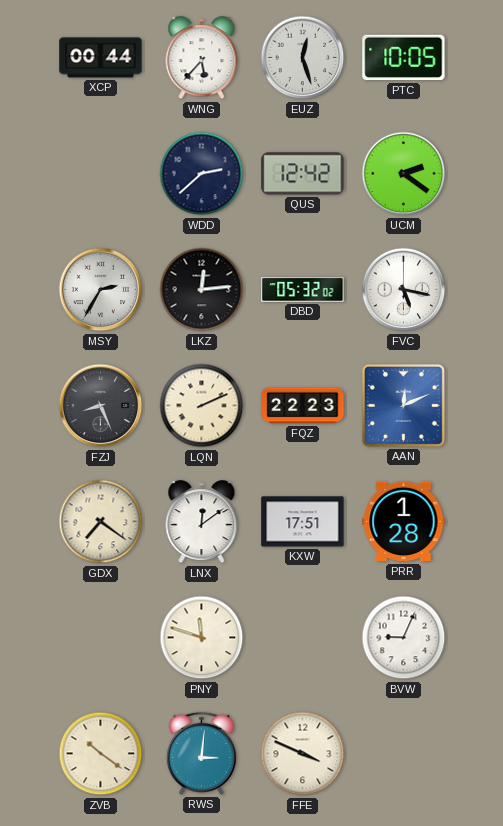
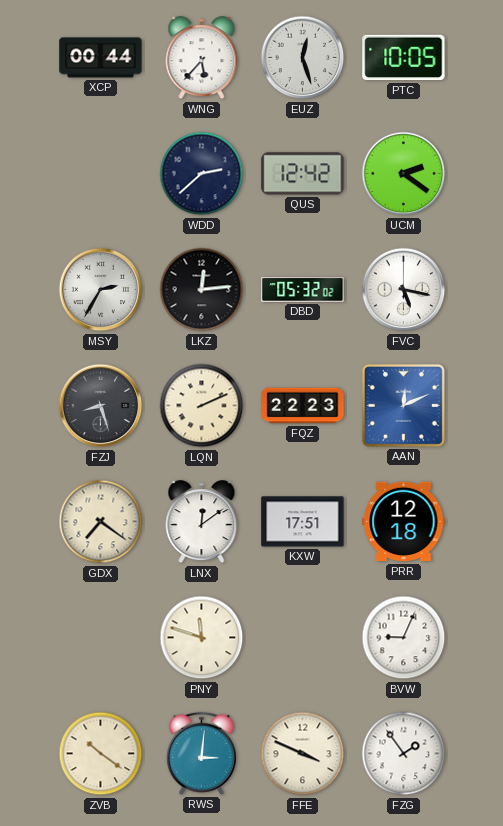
FZJ: 8:26 -> 8:27 (101, 406)
PRR: 1:28 -> 12:18 (404, 522)
FZG: none -> 1:54 (404, 754)
